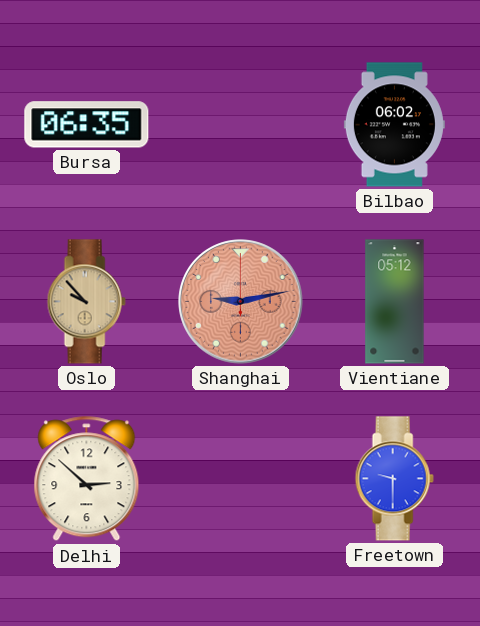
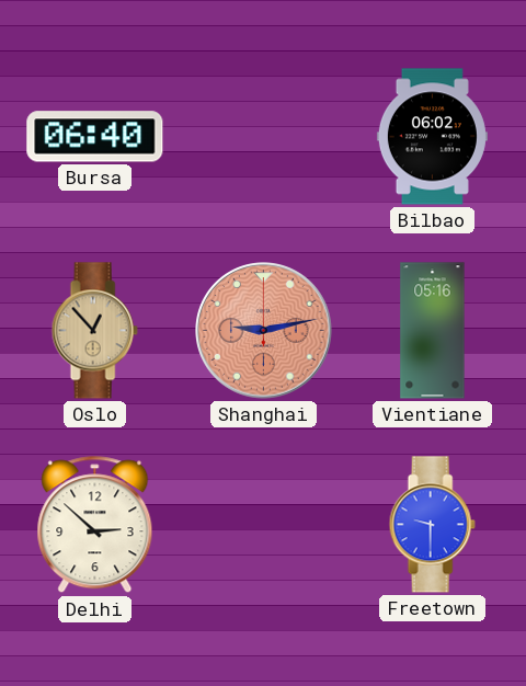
Bursa: 06:35 -> 06:40 (95, 137)
Oslo: 9:53 -> 12:53 (94, 331)
Vientiane: 05:12 -> 05:16 (433, 331)
